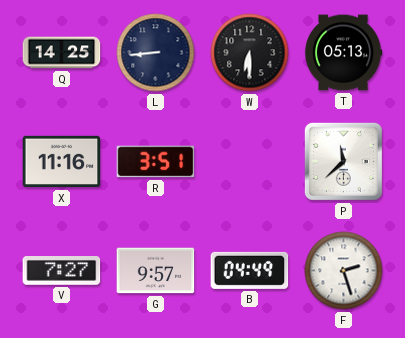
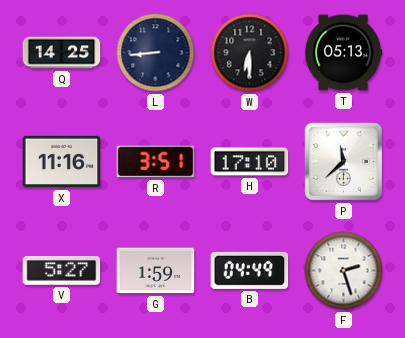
H: none -> 17:10 (250, 162)
V: 7:27 -> 5:27 (62, 271)
G: 9:57 -> 1:59 (156, 271)
